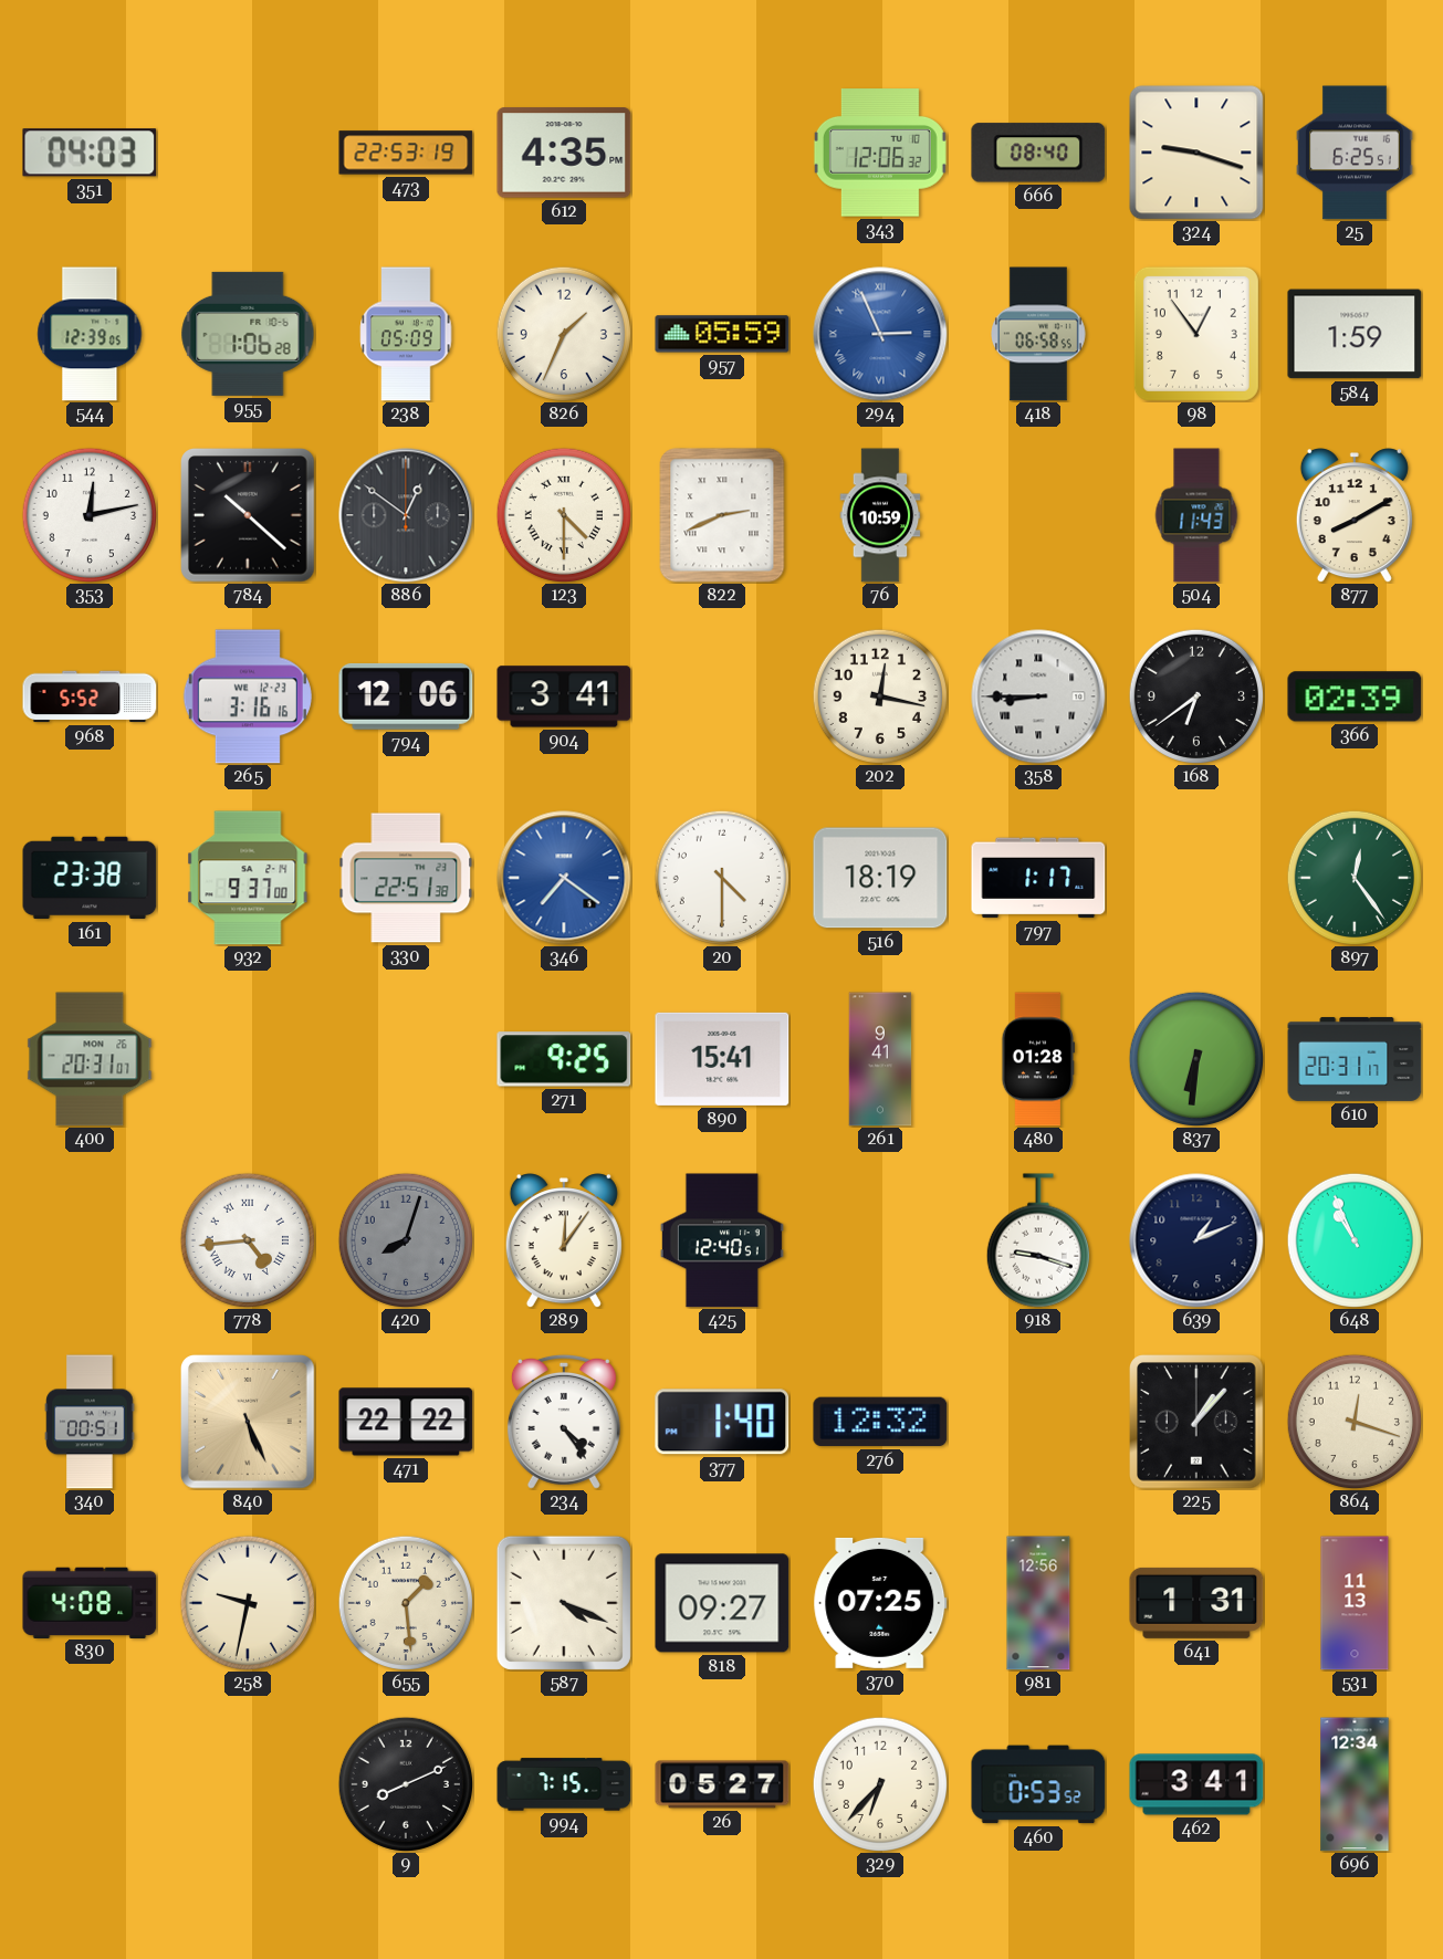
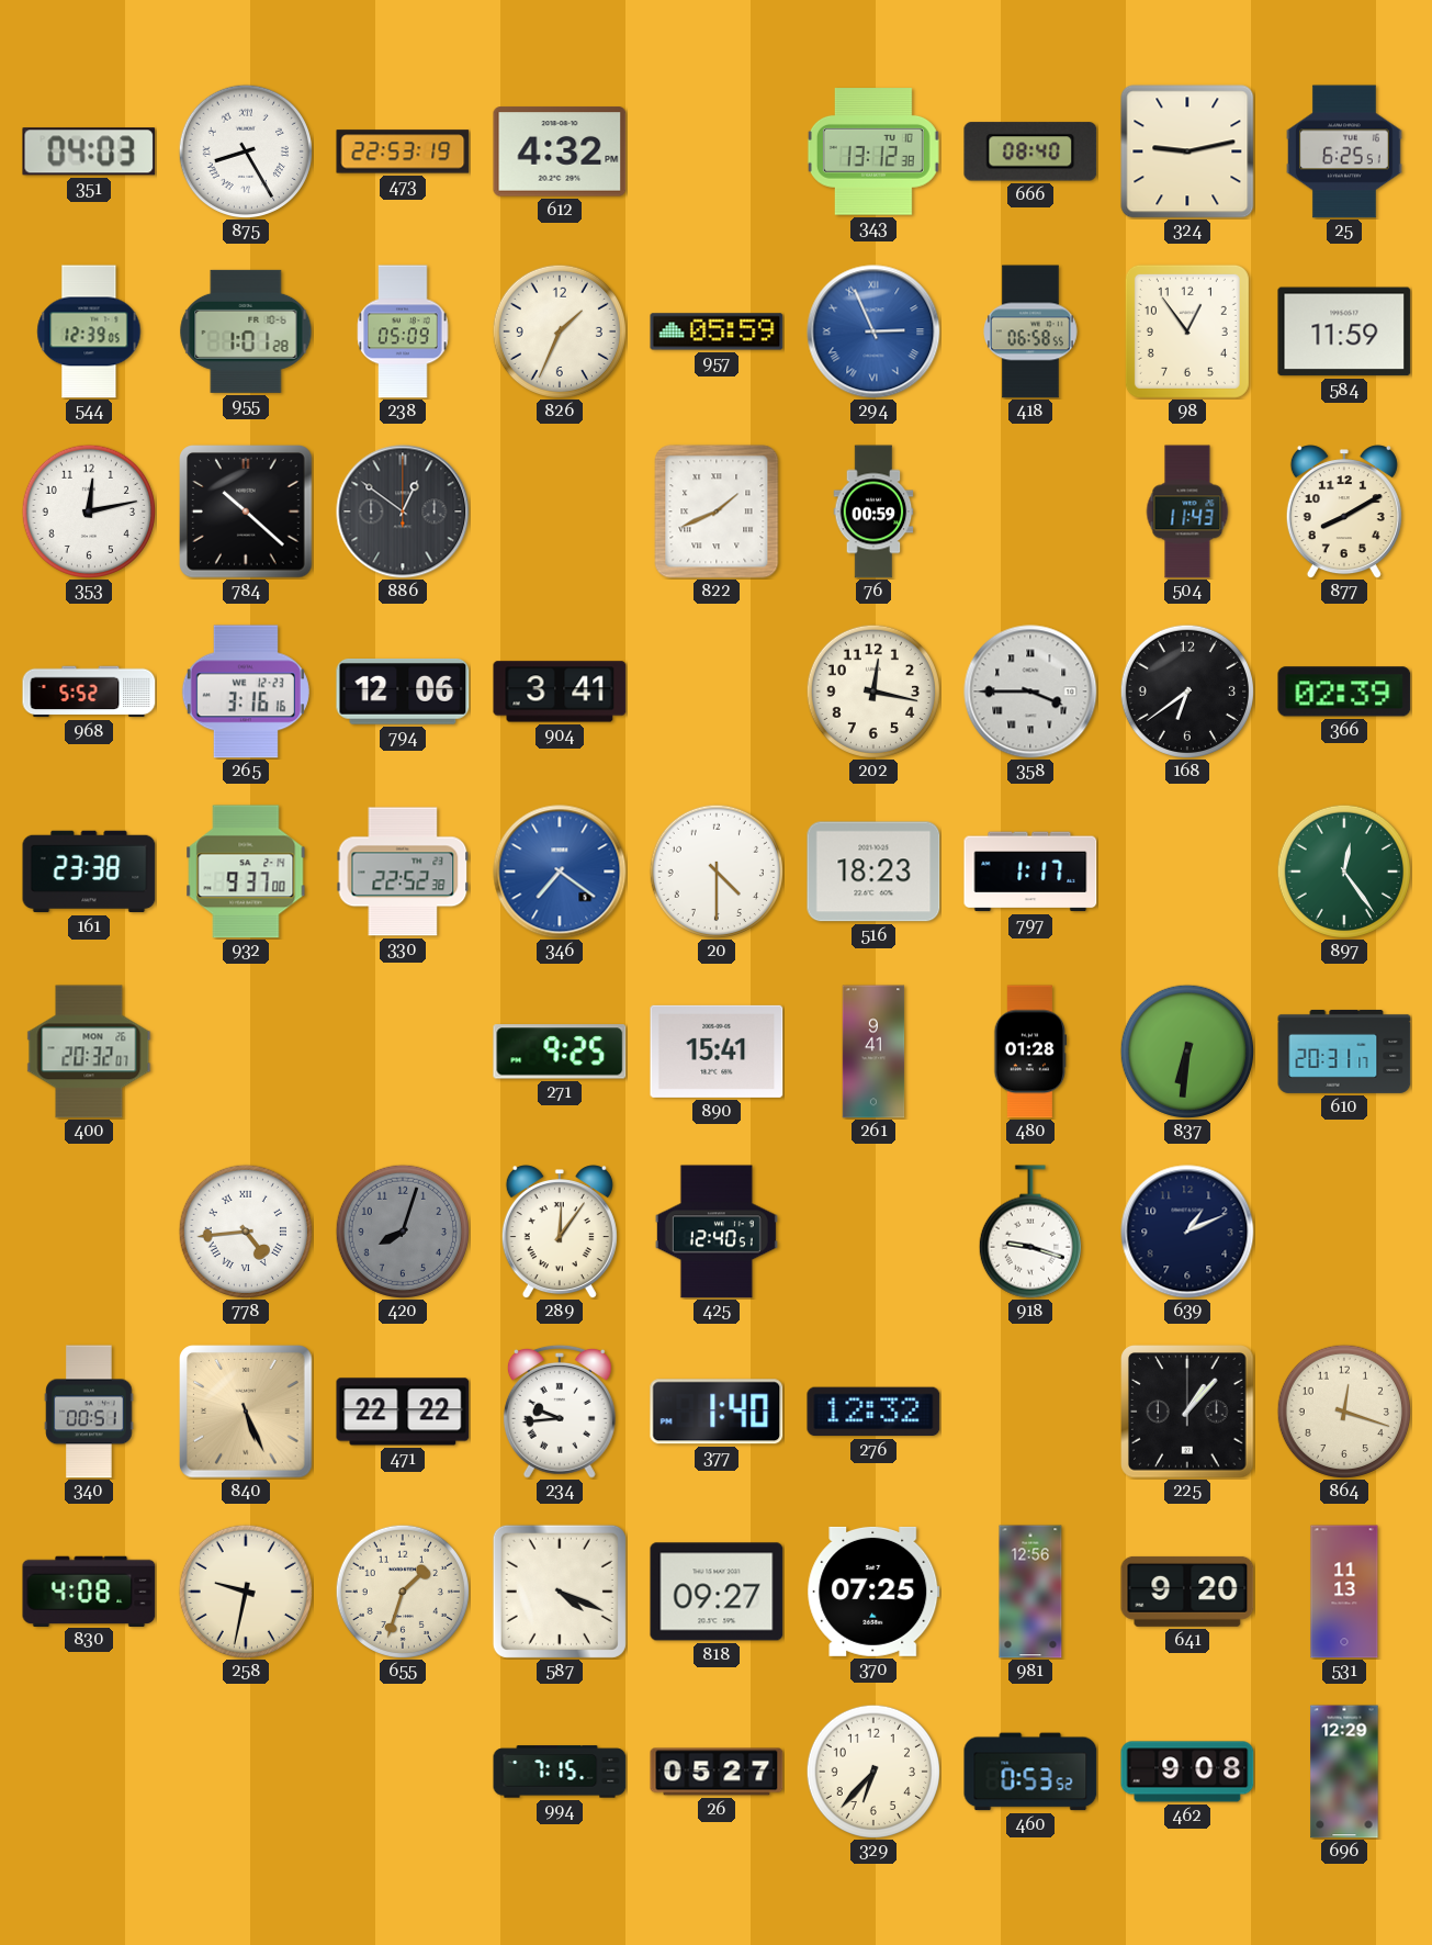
875: none -> 8:25 (245, 150)
612: 4:35 -> 4:32 (560, 151)
343: 12:06 -> 13:12 (873, 153)
324: 9:18 -> 9:13 (1187, 151)
955: 1:06 -> 1:01 (246, 331)
584: 1:59 -> 11:59 (1344, 331)
123: 4:30 -> none (563, 514)
822: 2:41 -> 1:41 (717, 511)
76: 10:59 -> 00:59 (873, 511)
358: 8:45 -> 3:45 (1030, 692)
330: 22:51 -> 22:52 (403, 872)
516: 18:19 -> 18:23 (873, 872)
400: 20:31 -> 20:32 (89, 1052)
648: 10:56 -> none (1353, 1239)
234: 4:24 -> 9:44 (560, 1412)
655: 1:29 -> 1:33 (402, 1590)
641: 1:31 -> 9:20 (1187, 1592)
9: 8:11 -> none (405, 1783)
462: 3:41 -> 9:08 (1187, 1772)
696: 12:34 -> 12:29 (1344, 1772)
